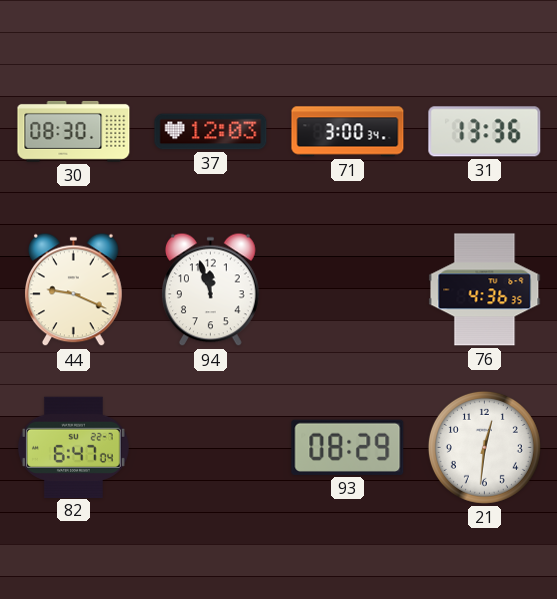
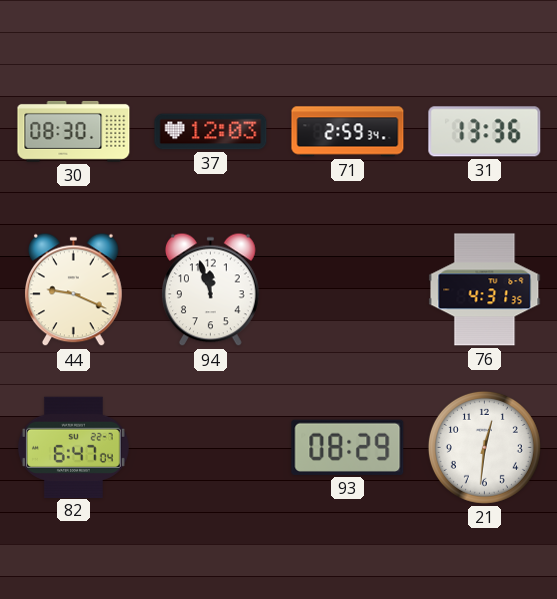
71: 3:00 -> 2:59 (348, 132)
76: 4:36 -> 4:31 (485, 290)
